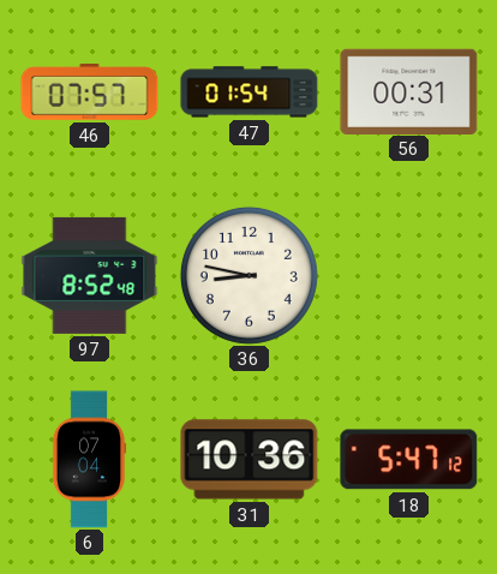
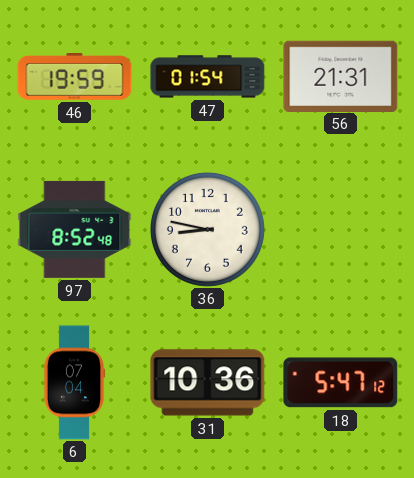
46: 07:57 -> 19:59 (75, 77)
56: 00:31 -> 21:31 (341, 76)
